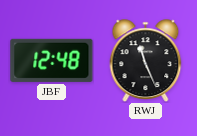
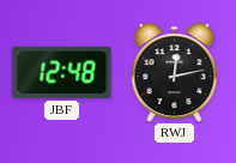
RWJ: 11:26 -> 12:13 (175, 73)
